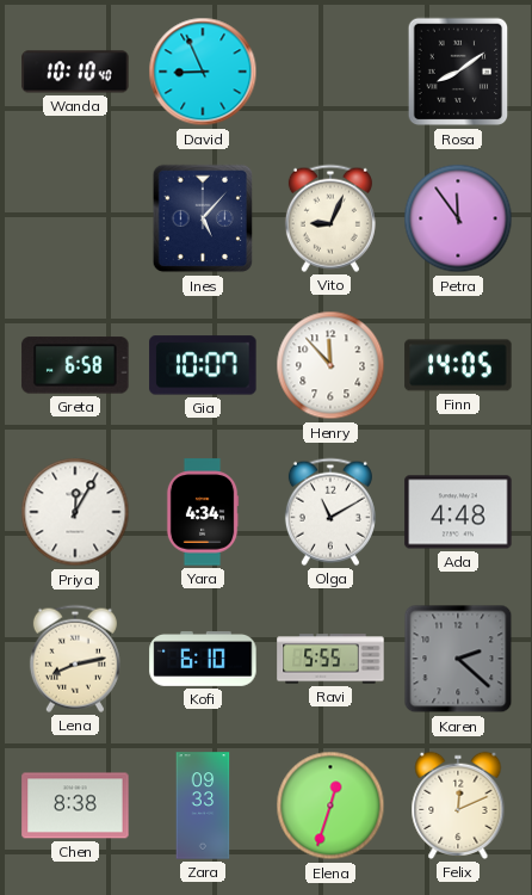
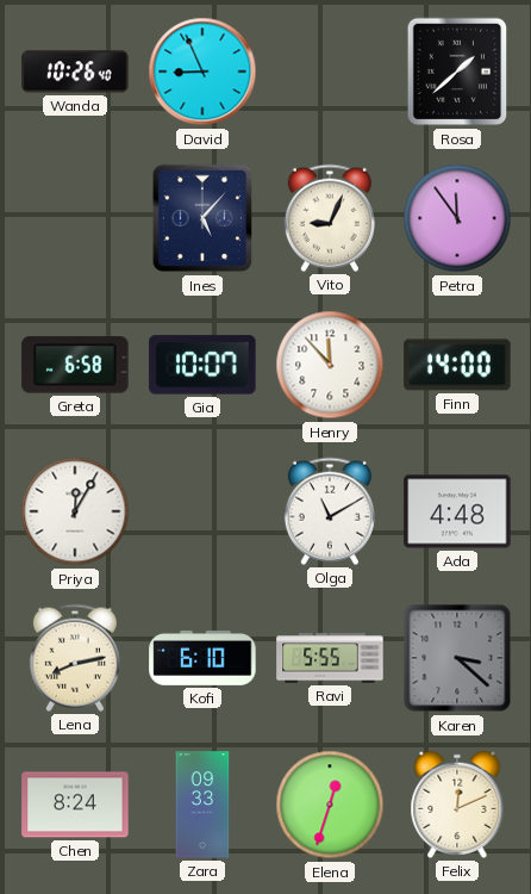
Wanda: 10:10 -> 10:26 (75, 72)
Rosa: 8:09 -> 1:38 (457, 72)
Finn: 14:05 -> 14:00 (457, 365)
Yara: 4:34 -> none (203, 512)
Karen: 2:22 -> 3:22 (457, 658)
Chen: 8:38 -> 8:24 (75, 805)
